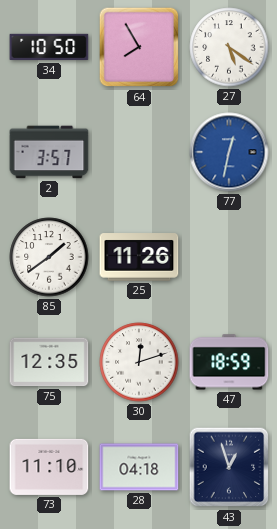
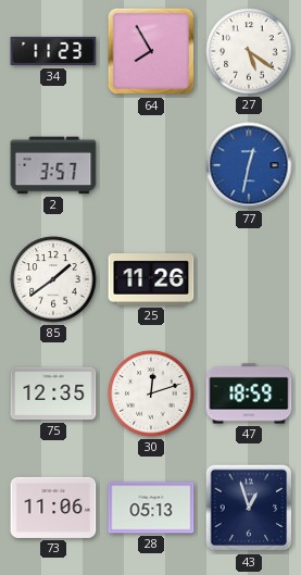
34: 10:50 -> 11:23 (53, 51)
73: 11:10 -> 11:06 (53, 508)
28: 04:18 -> 05:13 (151, 508)
